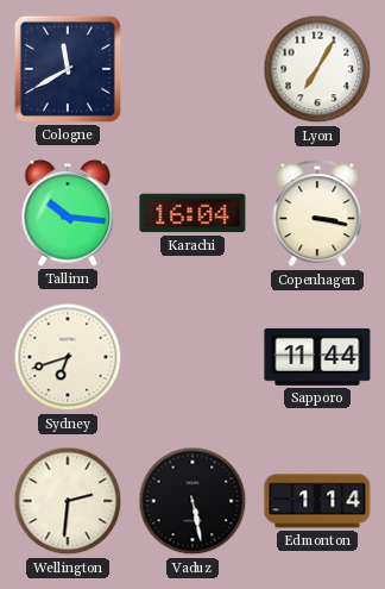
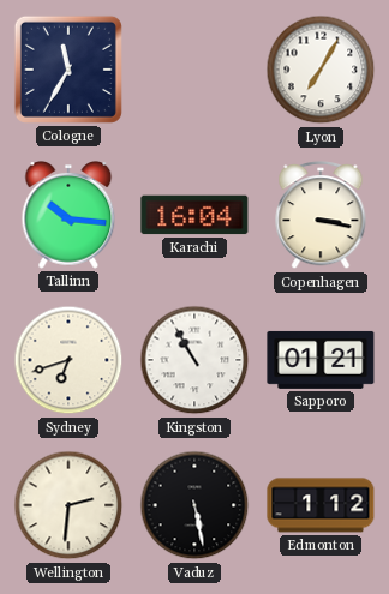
Cologne: 11:40 -> 11:35 (68, 70)
Kingston: none -> 10:55 (194, 360)
Sapporo: 11:44 -> 01:21 (321, 360)
Edmonton: 1:14 -> 1:12 (321, 505)
